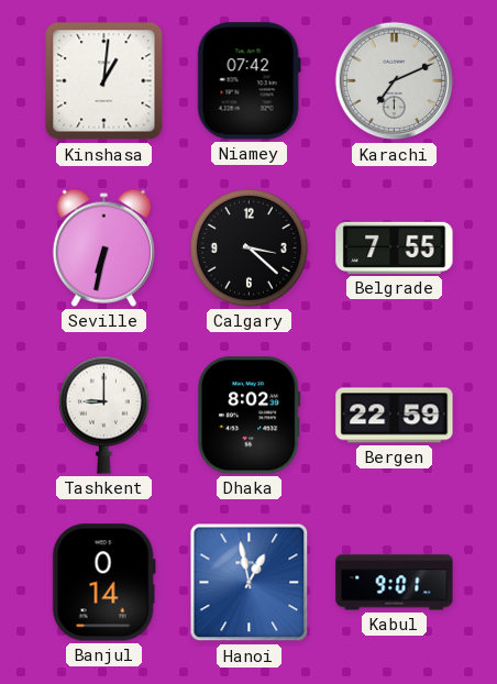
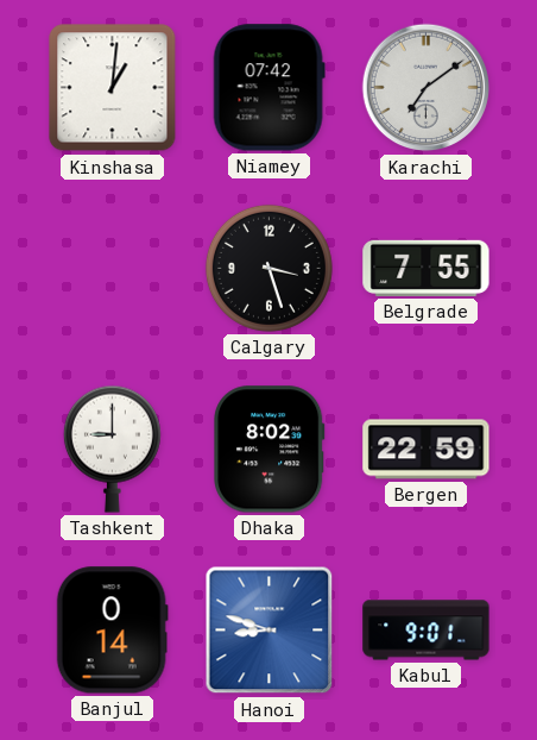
Karachi: 7:11 -> 7:09 (427, 88)
Seville: 6:32 -> none (103, 247)
Calgary: 3:22 -> 3:27 (268, 268)
Hanoi: 12:58 -> 8:48 (270, 631)
